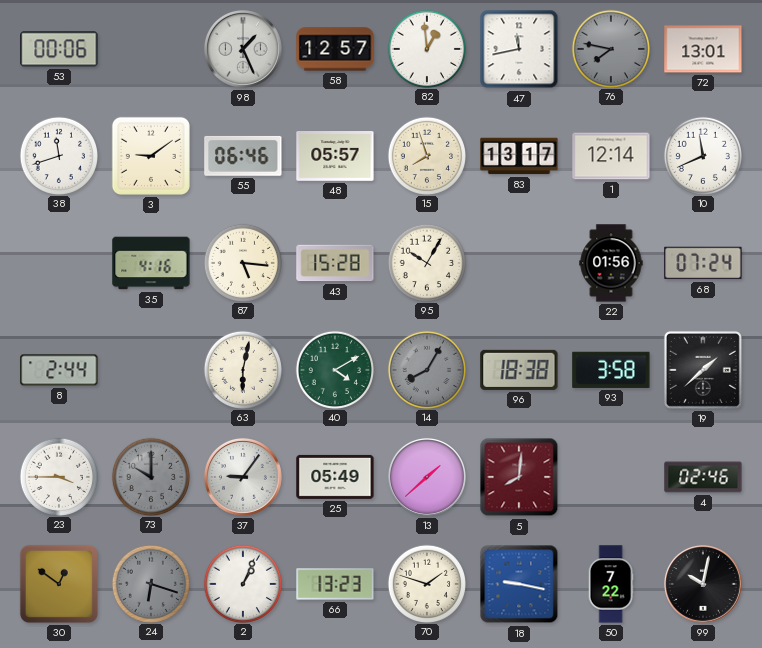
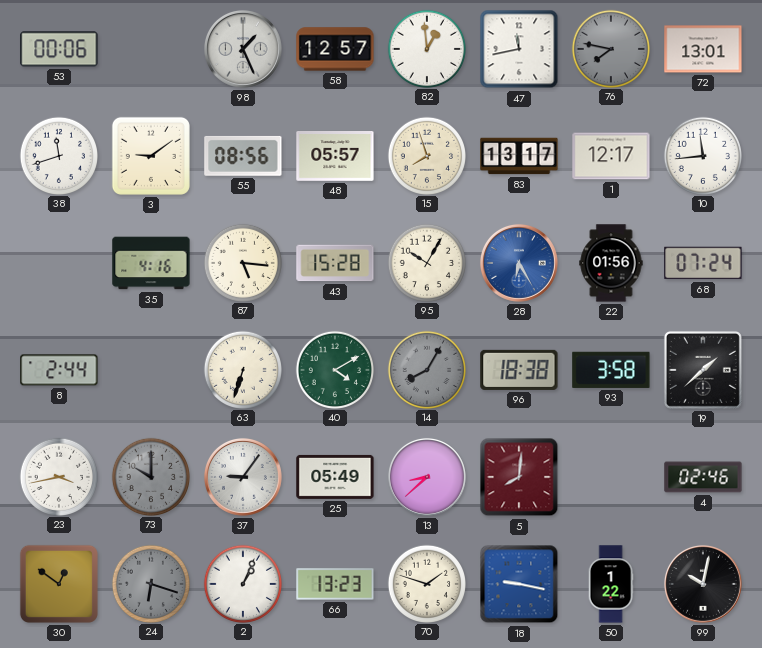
55: 06:46 -> 08:56 (243, 156)
1: 12:14 -> 12:17 (611, 156)
10: 11:41 -> 11:44 (702, 155)
28: none -> 6:25 (519, 263)
63: 6:02 -> 6:33 (242, 369)
23: 3:45 -> 3:43 (58, 476)
13: 1:38 -> 8:38 (427, 477)
50: 7:22 -> 1:22 (611, 584)
